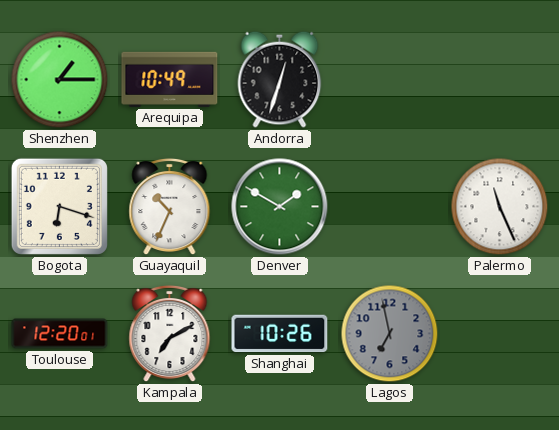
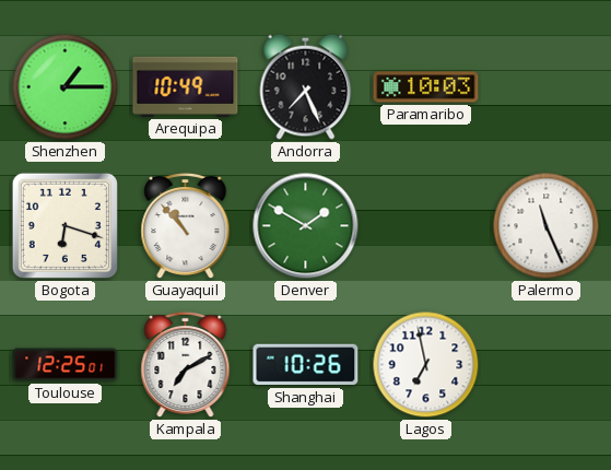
Andorra: 12:33 -> 7:26 (306, 86)
Paramaribo: none -> 10:03 (426, 87)
Guayaquil: 10:34 -> 10:53 (186, 226)
Toulouse: 12:20 -> 12:25 (66, 365)
Lagos dial: grey -> white (426, 365)
